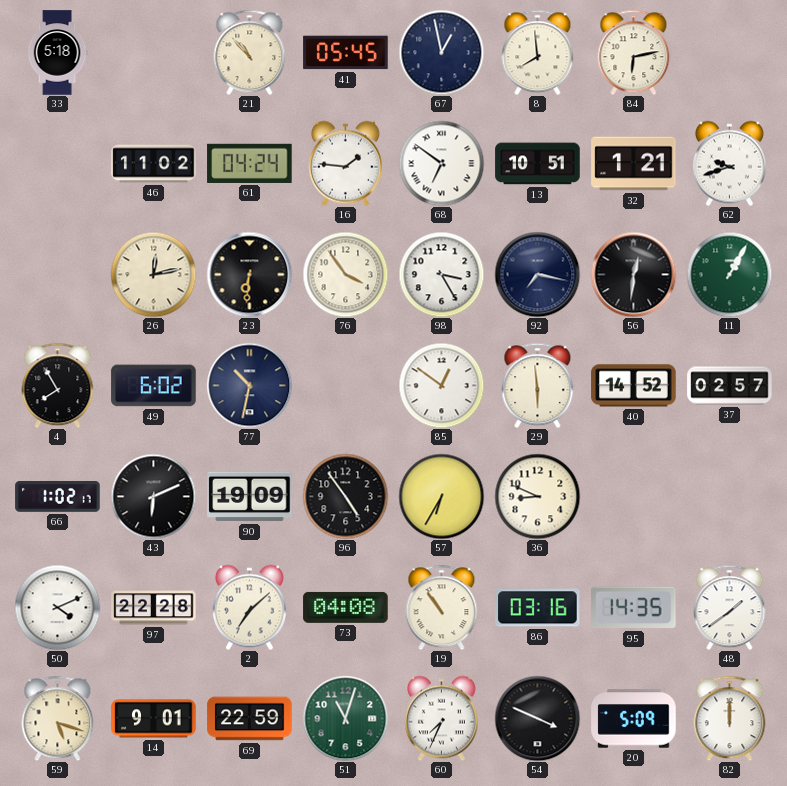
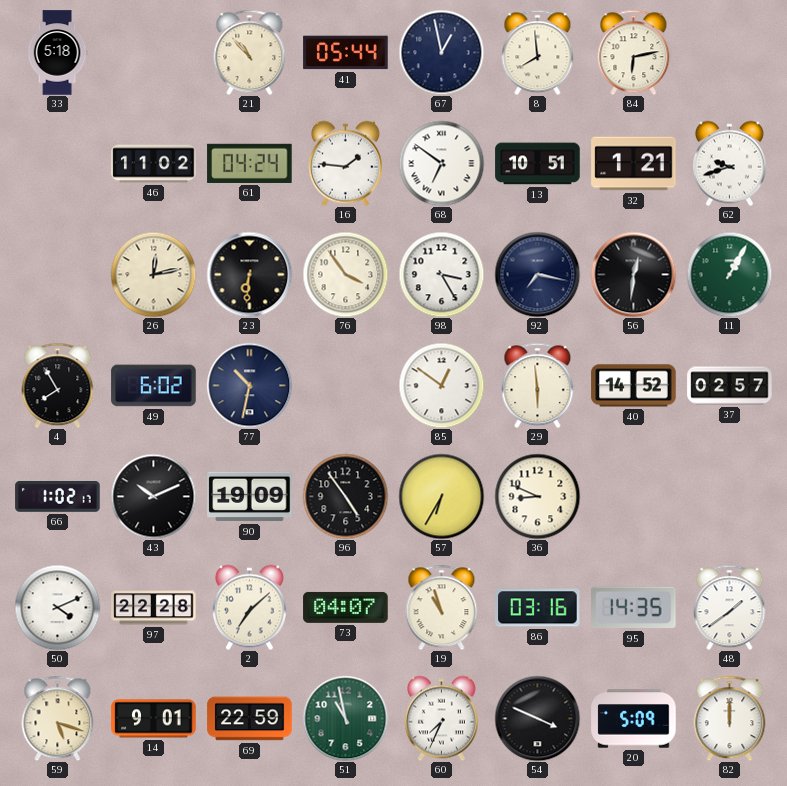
41: 05:45 -> 05:44 (346, 53)
43: 6:11 -> 10:11 (153, 496)
73: 04:08 -> 04:07 (346, 607)
19: 10:54 -> 10:57 (442, 607)
51: 11:03 -> 10:58 (345, 718)
